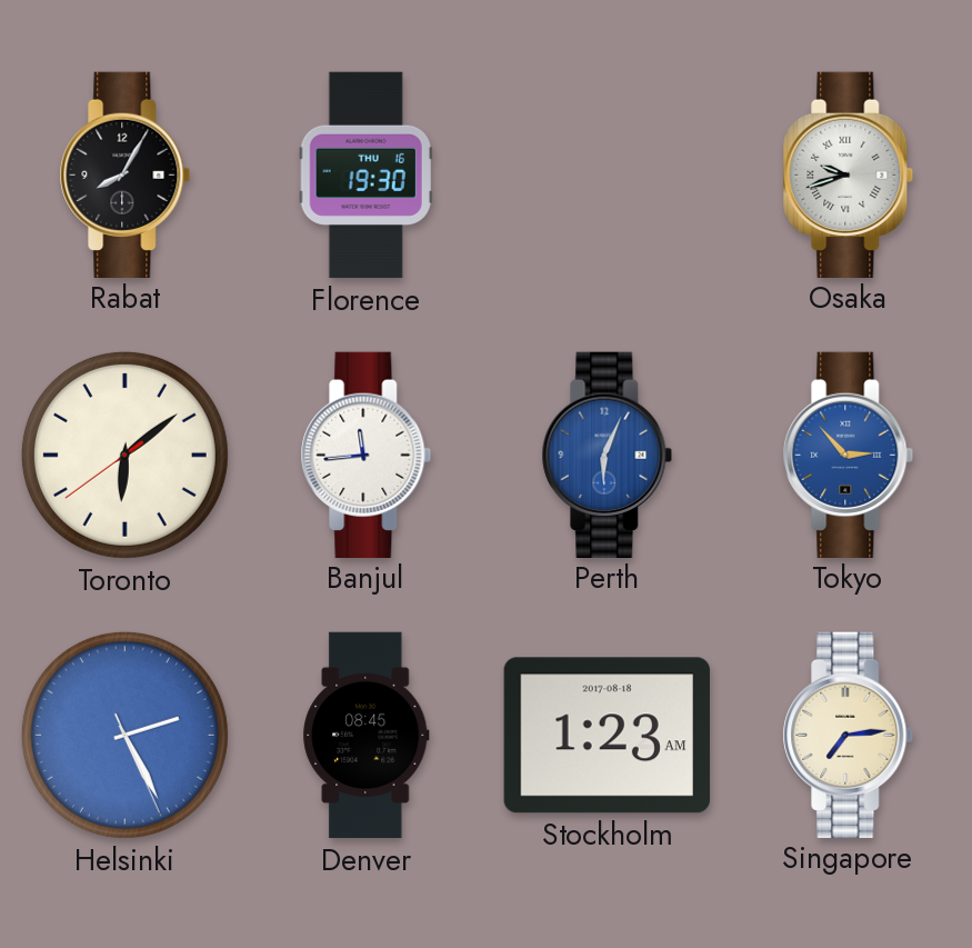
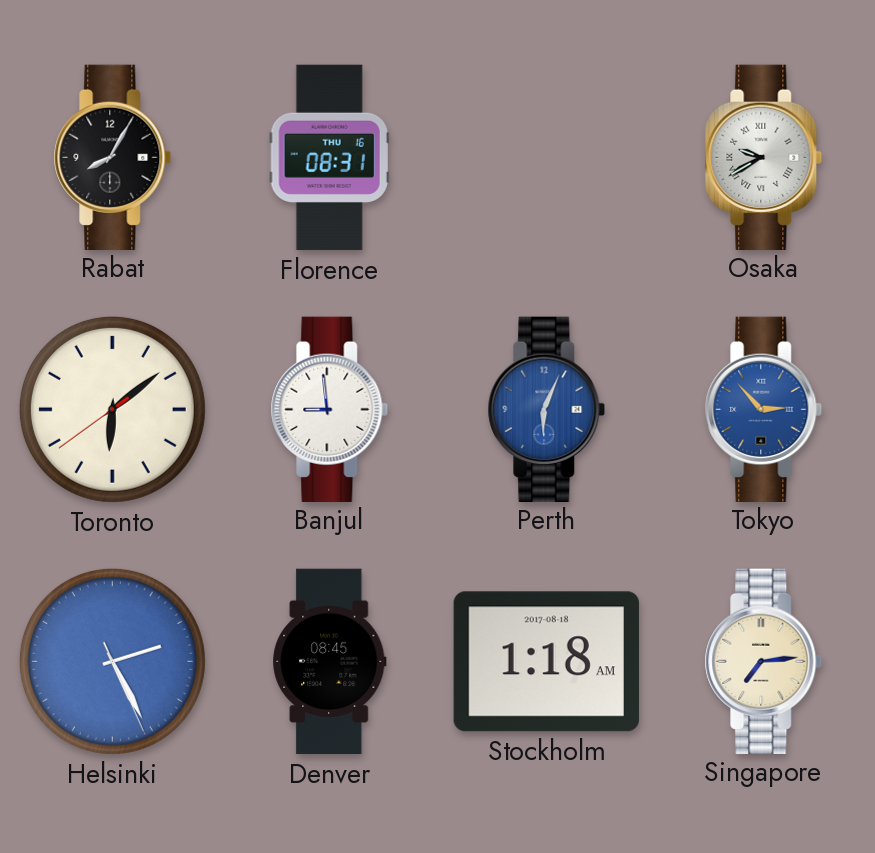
Florence: 19:30 -> 08:31 (329, 158)
Osaka: 9:42 -> 9:40 (764, 157)
Banjul: 11:44 -> 8:59 (330, 409)
Stockholm: 1:23 -> 1:18 (546, 662)
